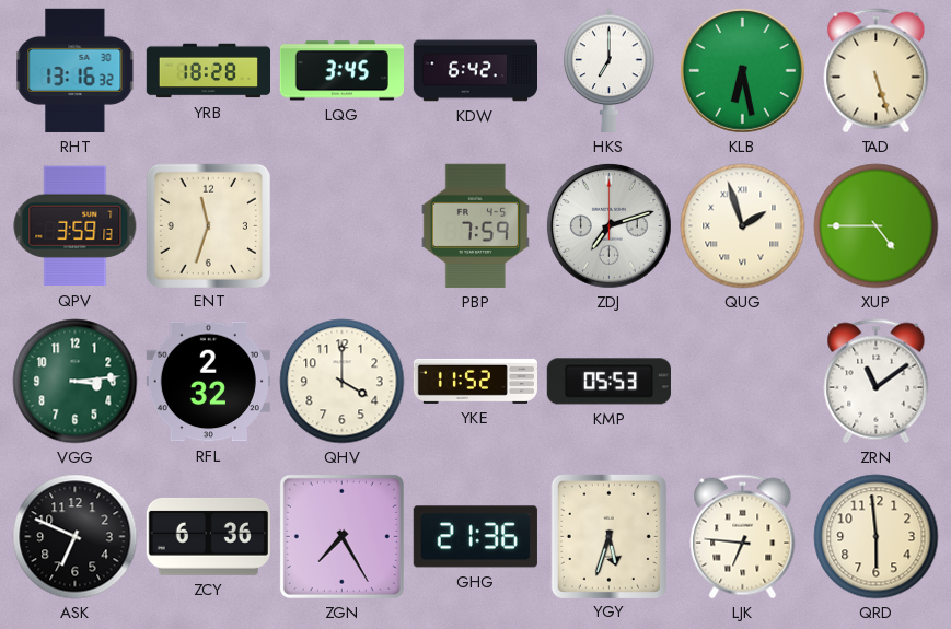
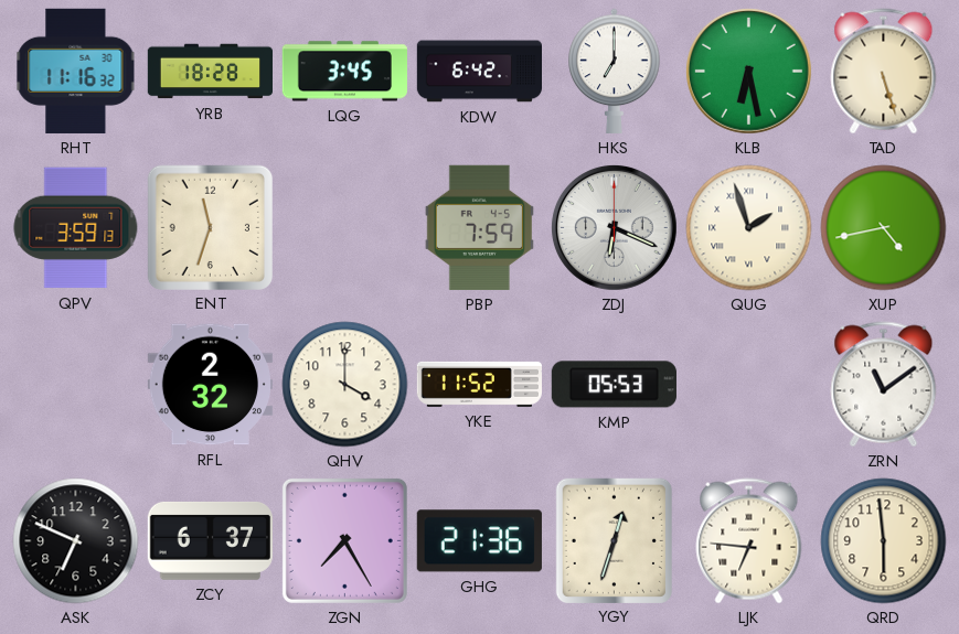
RHT: 13:16 -> 11:16 (76, 71)
ZDJ: 7:12 -> 6:19 (615, 228)
XUP: 4:45 -> 4:43 (884, 228)
VGG: 3:14 -> none (76, 382)
ZCY: 6:36 -> 6:37 (210, 540)
YGY: 5:33 -> 12:33 (614, 540)
